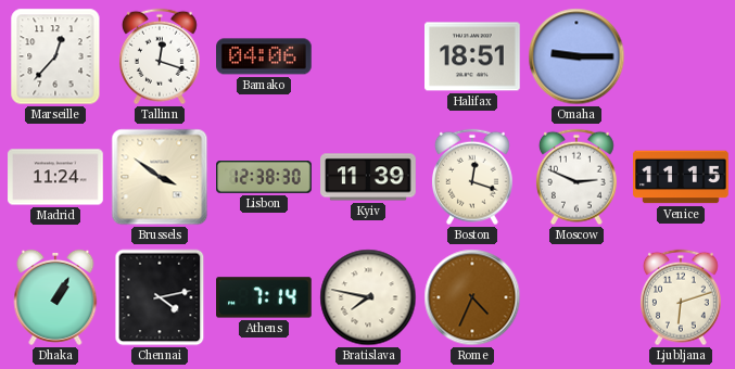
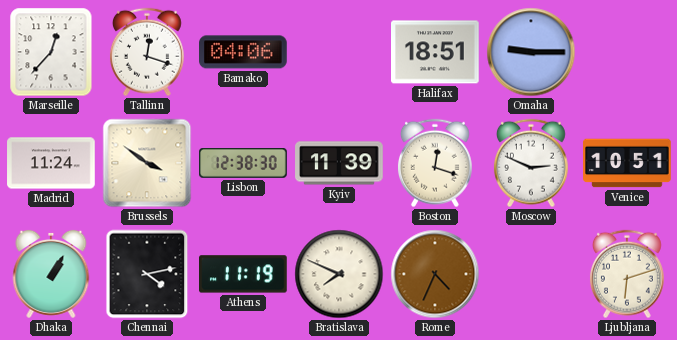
Venice: 11:15 -> 10:51 (627, 163)
Athens: 7:14 -> 11:19 (243, 274)
Bratislava: 7:47 -> 7:49 (339, 274)
